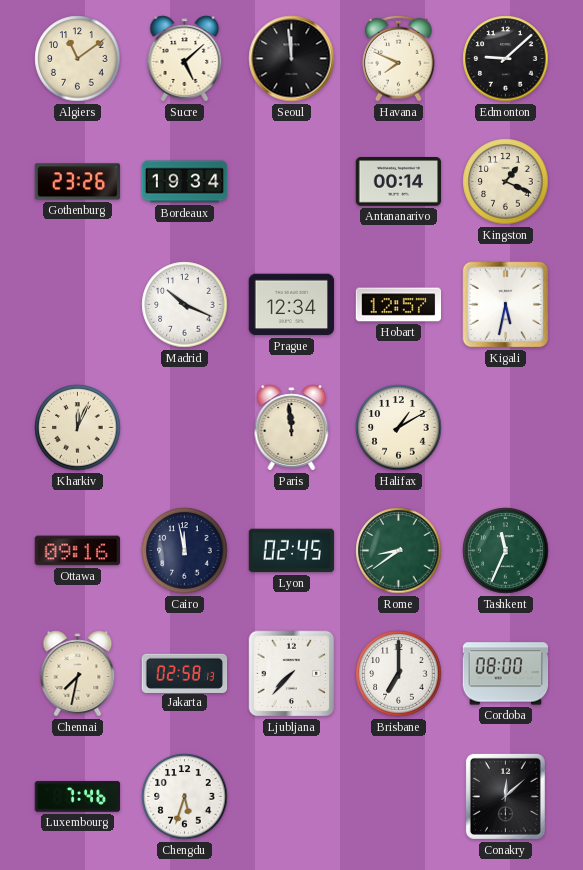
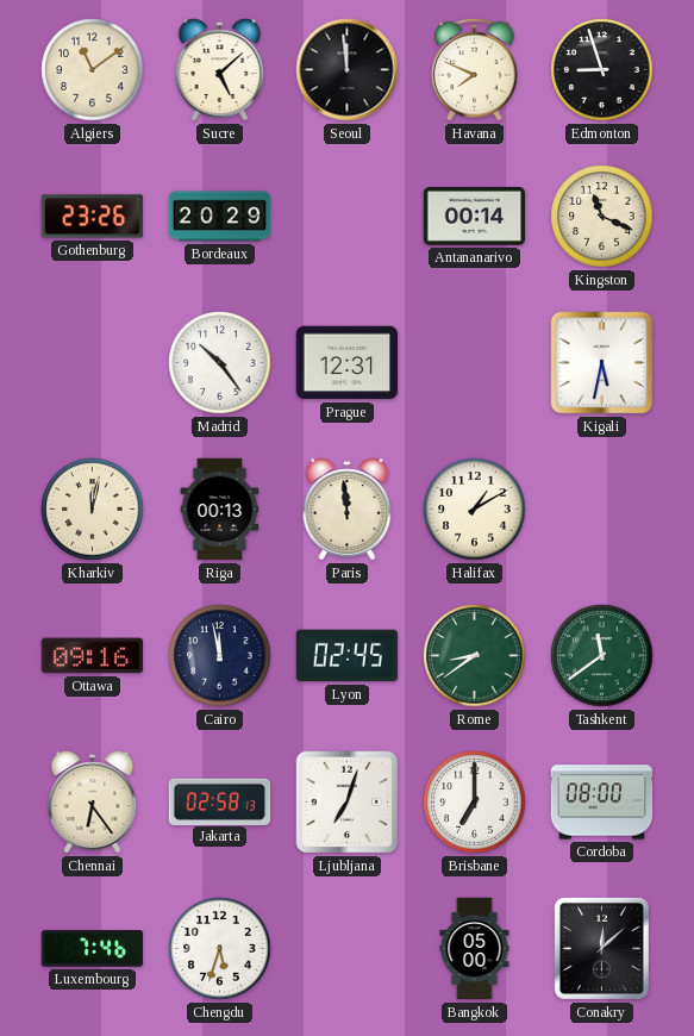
Edmonton: 9:08 -> 8:57 (602, 70)
Bordeaux: 19:34 -> 20:29 (220, 217)
Kingston: 1:19 -> 11:19 (602, 217)
Madrid: 10:19 -> 10:24 (220, 363)
Prague: 12:34 -> 12:31 (348, 363)
Hobart: 12:57 -> none (399, 305)
Kharkiv: 12:04 -> 12:02 (93, 510)
Riga: none -> 00:13 (220, 510)
Tashkent: 11:34 -> 11:39 (602, 656)
Chennai: 7:32 -> 6:24 (93, 803)
Ljubljana: 7:37 -> 7:03 (348, 803)
Bangkok: none -> 05:00 (475, 949)
